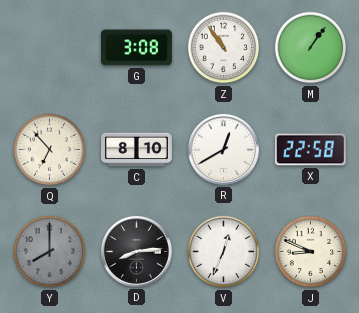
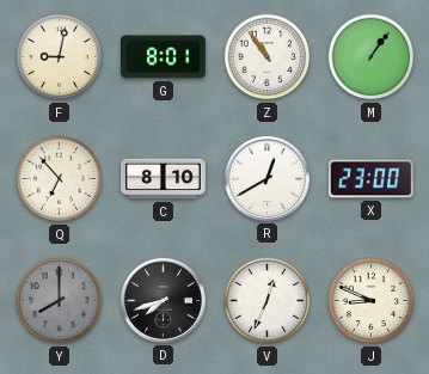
F: none -> 9:02 (60, 57)
G: 3:08 -> 8:01 (163, 57)
X: 22:58 -> 23:00 (370, 179)
D: 8:14 -> 7:42 (163, 300)
